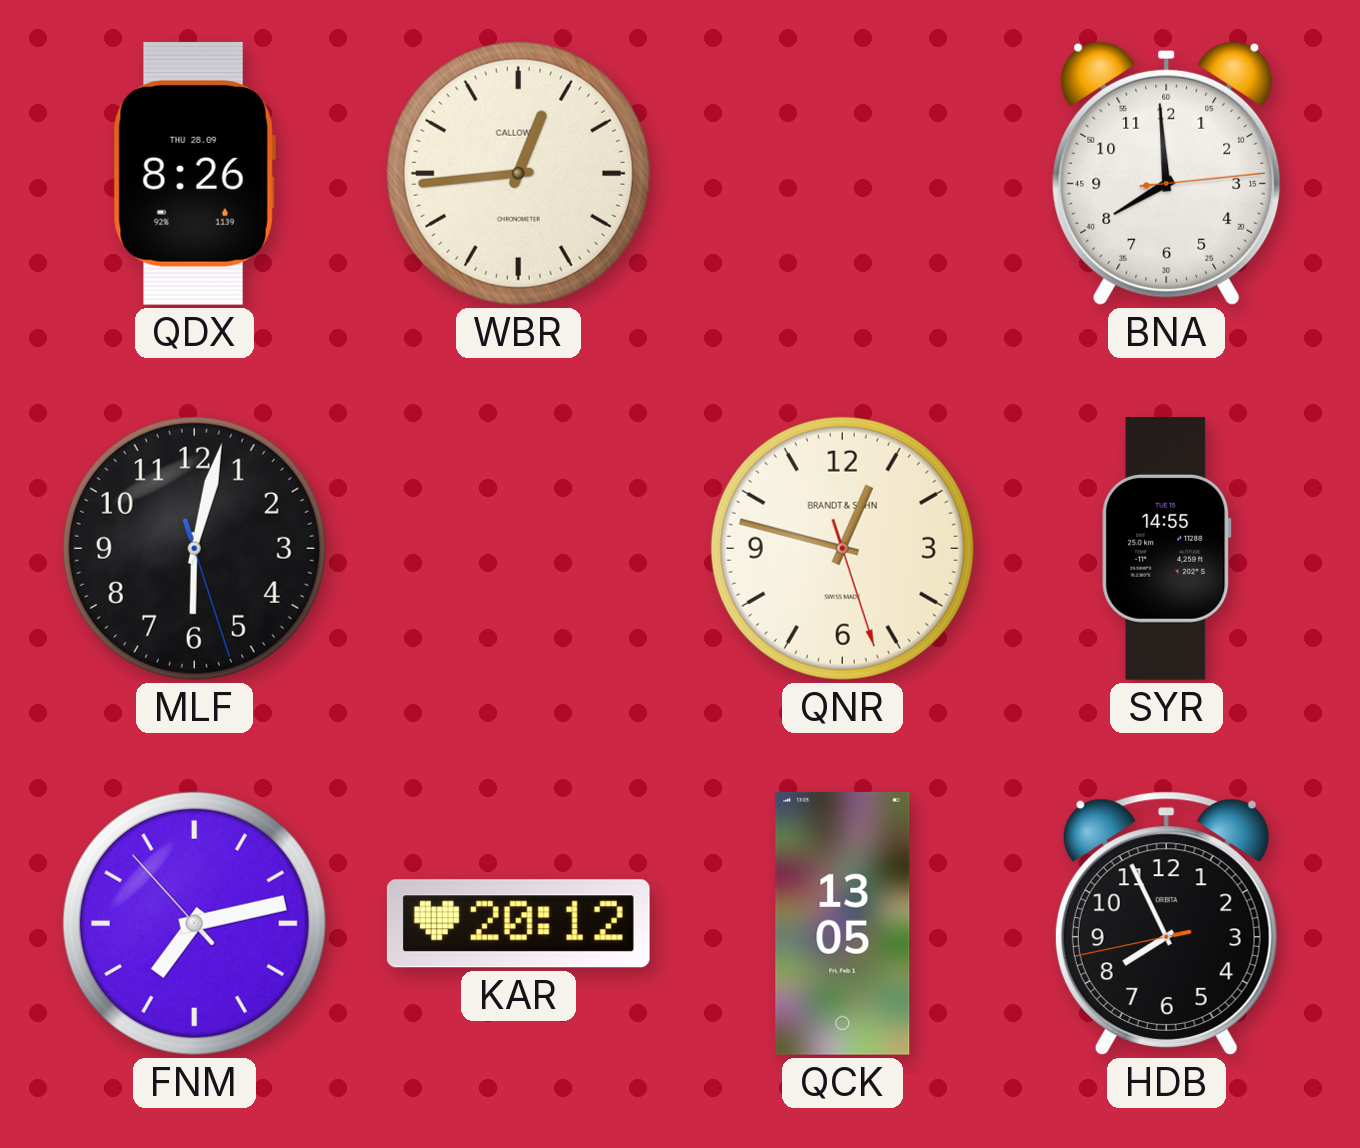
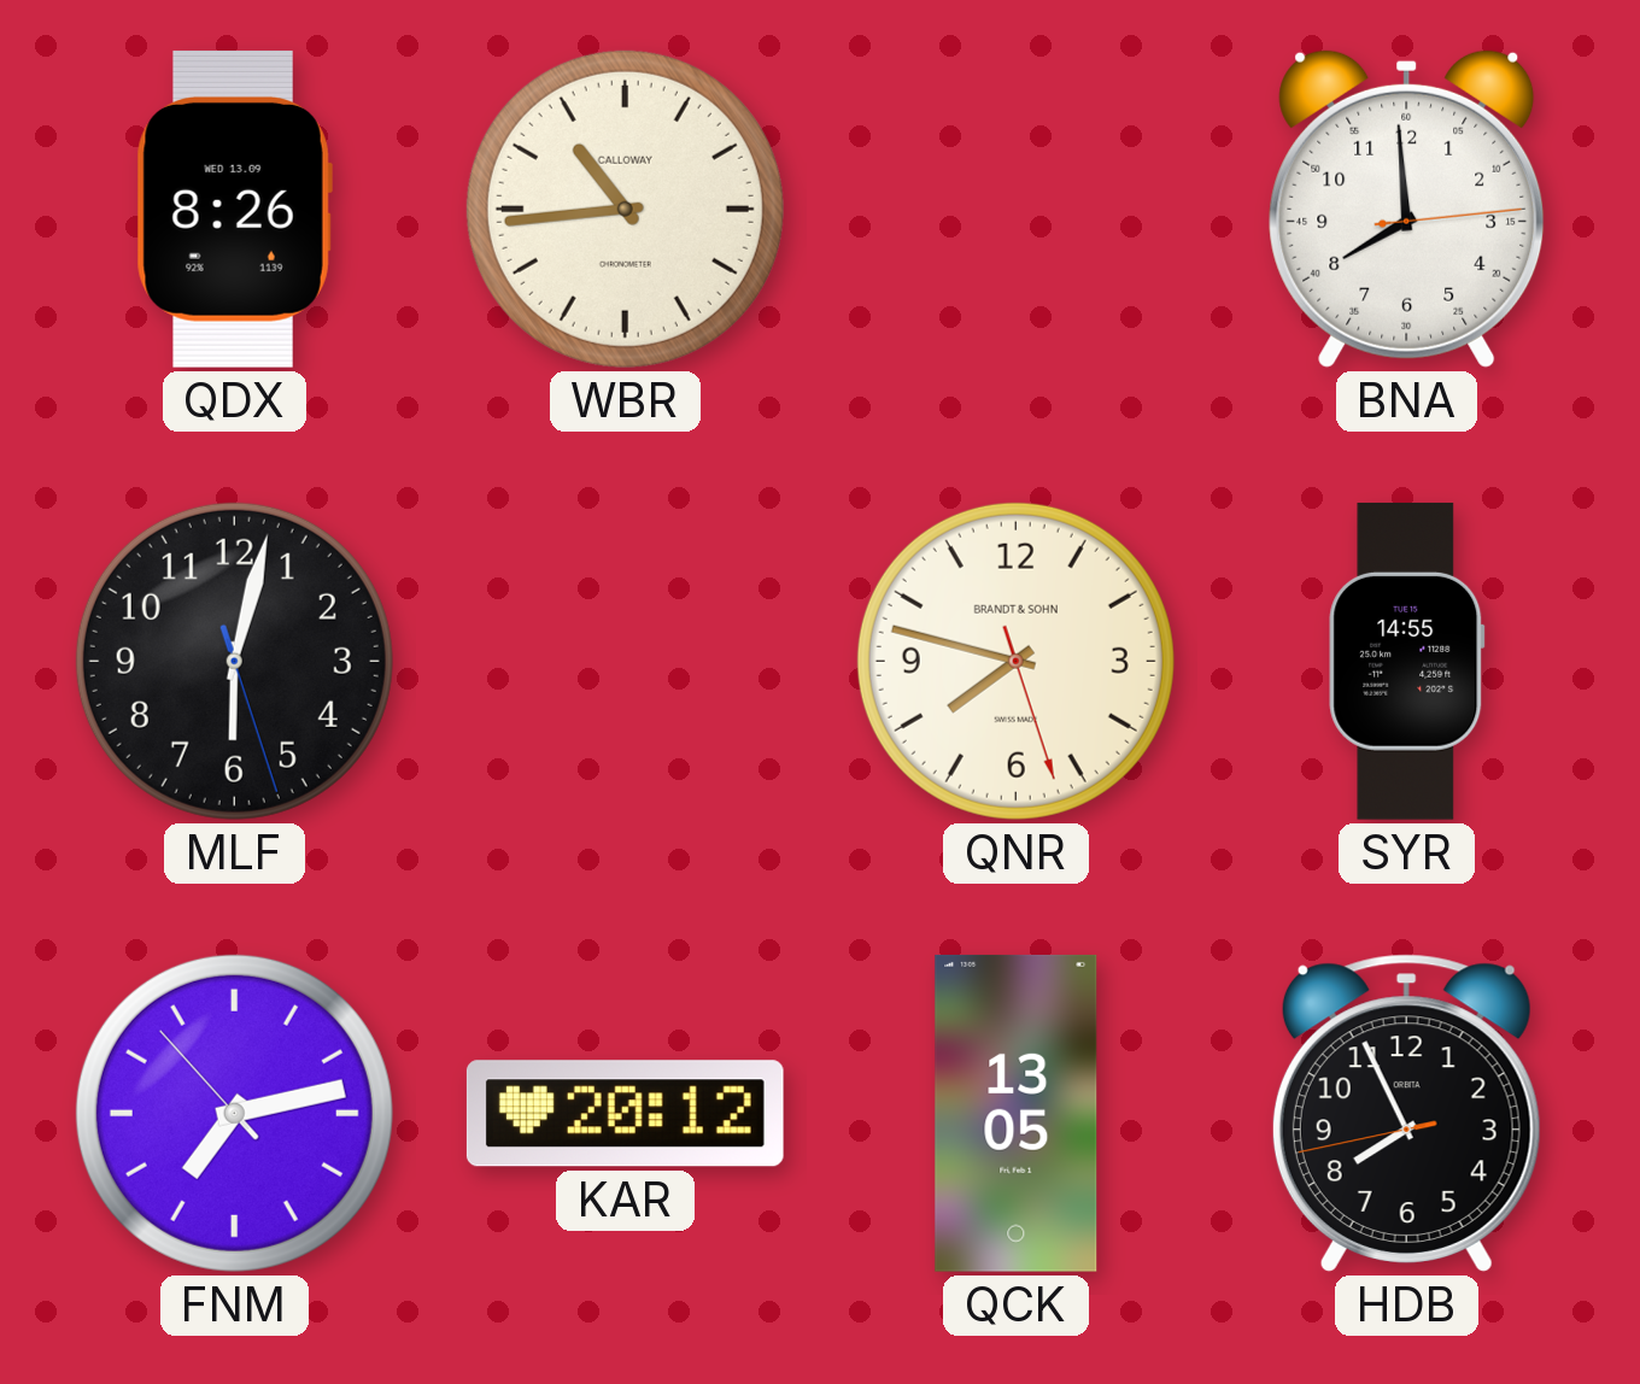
QDX date: THU 28.09 -> WED 13.09 (234, 209)
WBR: 12:44 -> 10:44 (625, 209)
QNR: 12:47 -> 7:47 (1015, 661)
